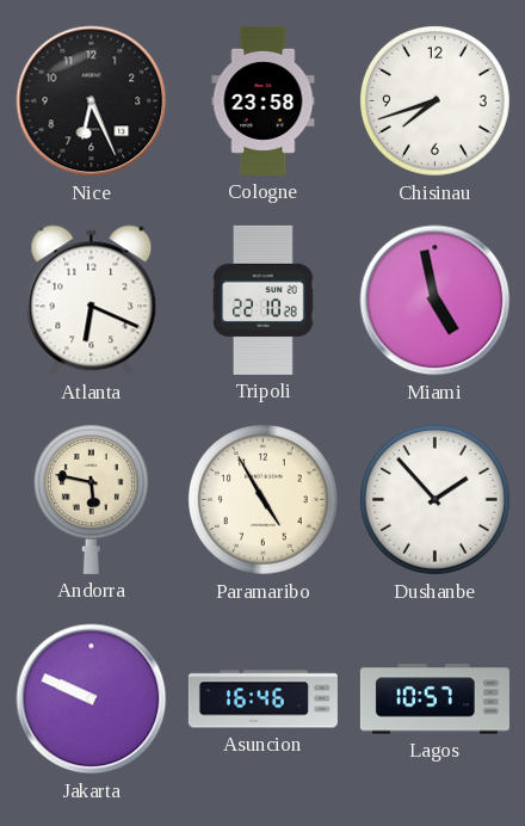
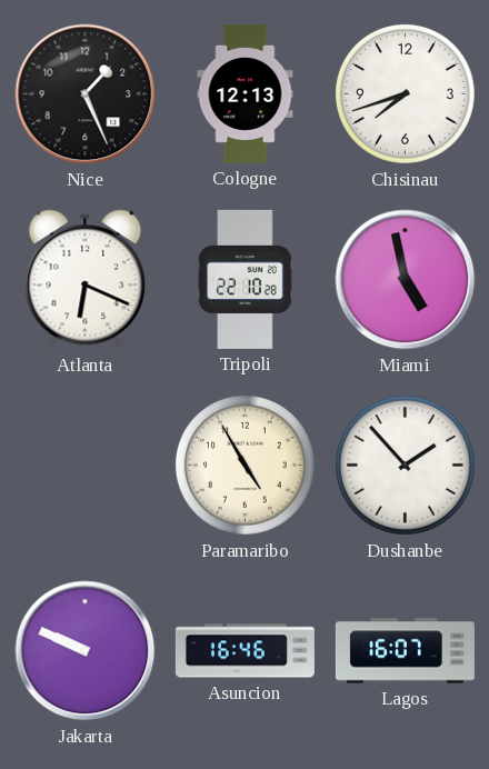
Nice: 6:26 -> 1:26 (86, 94)
Cologne: 23:58 -> 12:13 (246, 93)
Andorra: 5:47 -> none (91, 499)
Lagos: 10:57 -> 16:07 (405, 651)
